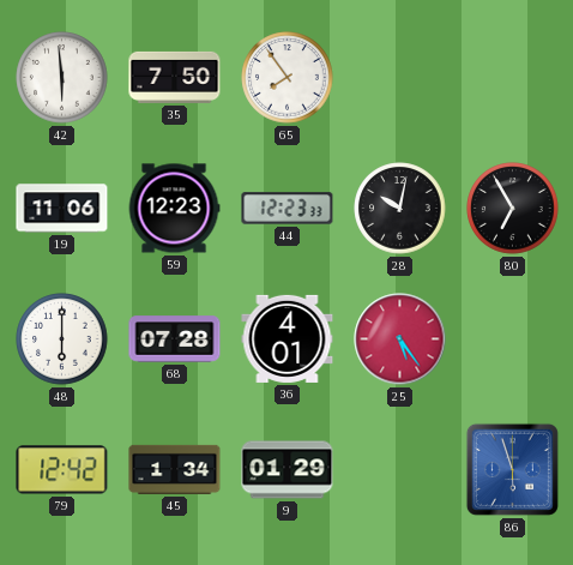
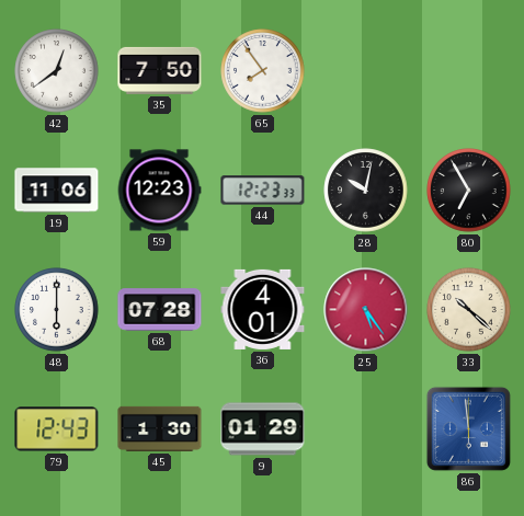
42: 5:59 -> 12:39 (57, 71)
33: none -> 10:22 (469, 310)
79: 12:42 -> 12:43 (57, 429)
45: 1:34 -> 1:30 (160, 428)
86: 5:57 -> 5:59 (468, 428)
